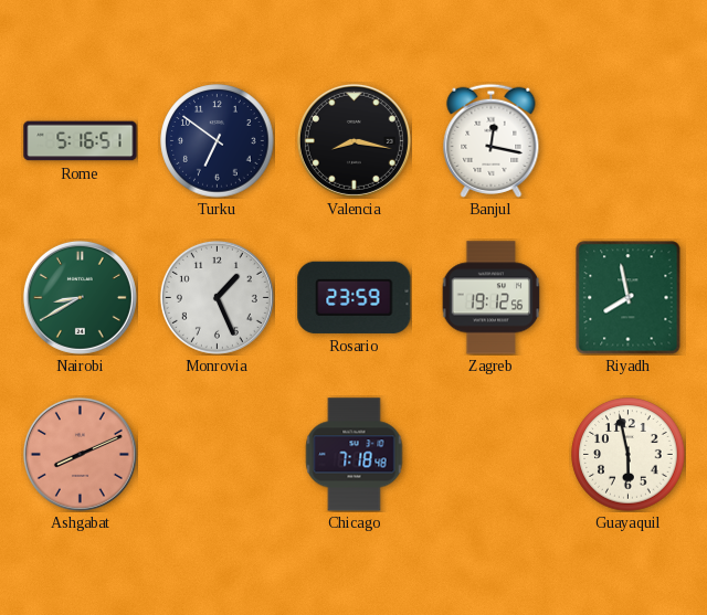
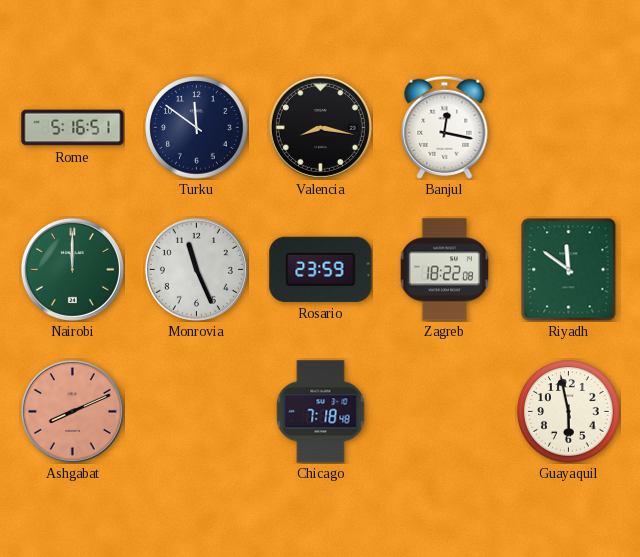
Turku: 6:51 -> 11:51 (197, 128)
Nairobi: 8:40 -> 12:00 (72, 269)
Monrovia: 1:26 -> 11:26 (196, 269)
Zagreb: 19:12 -> 18:22 (445, 270)
Riyadh: 7:58 -> 11:51 (569, 270)
